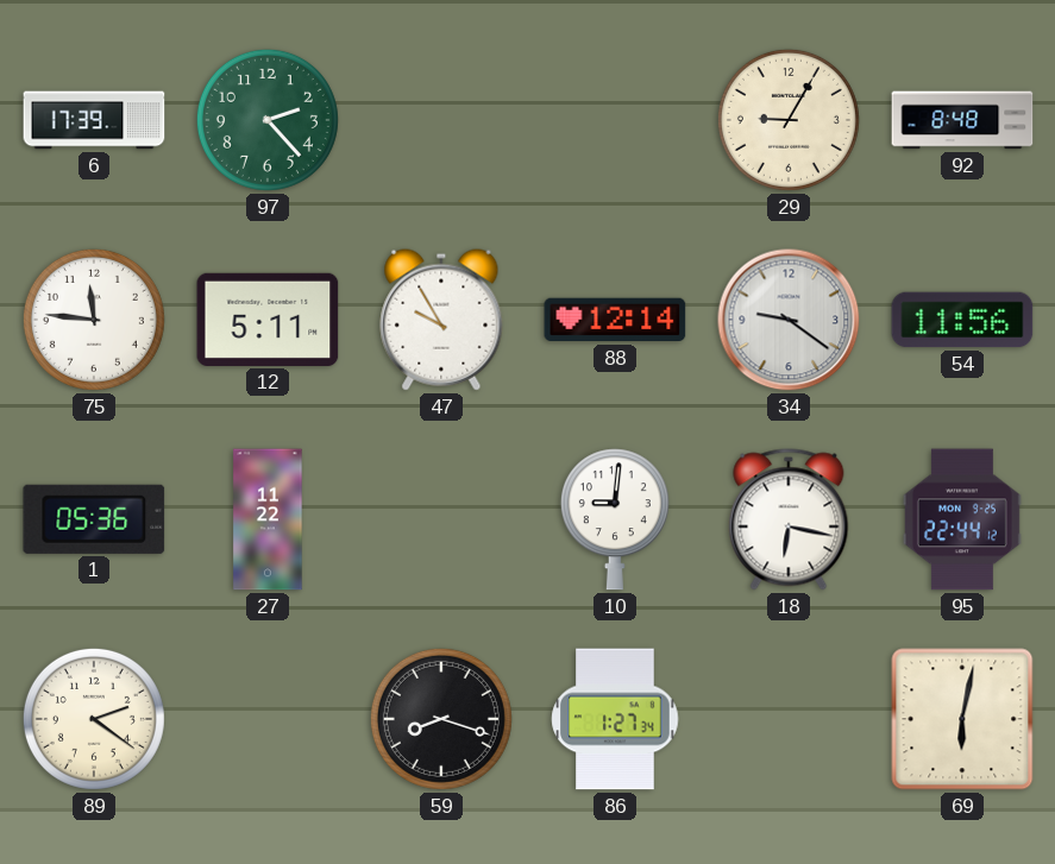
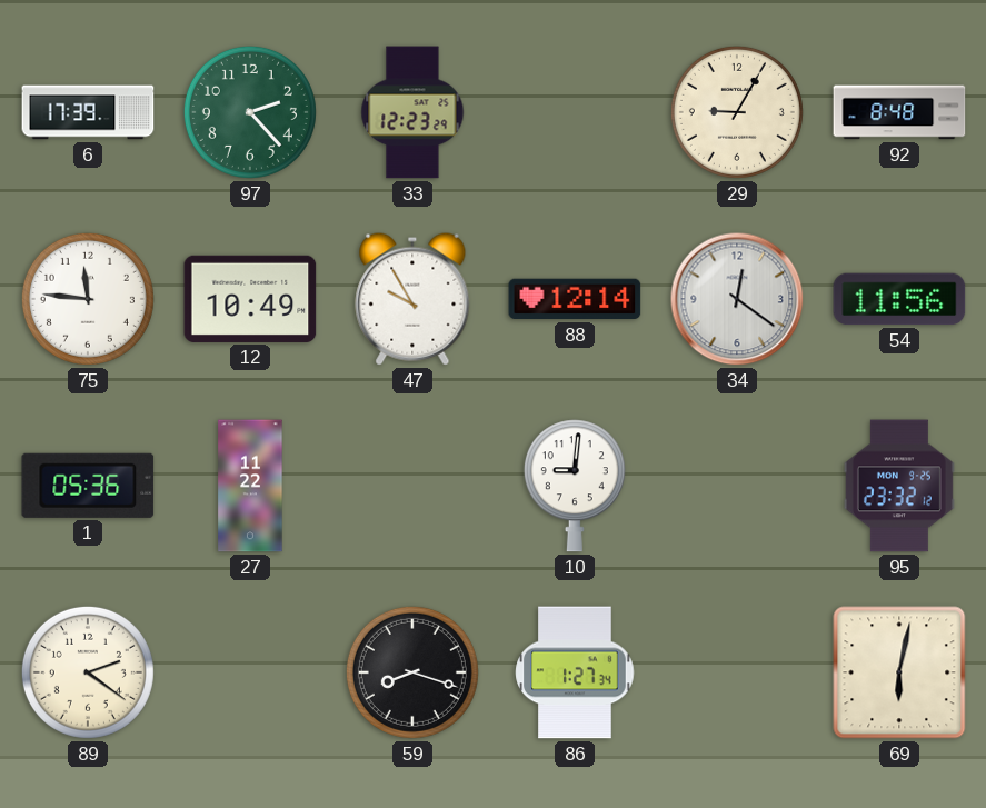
33: none -> 12:23 (412, 112)
12: 5:11 -> 10:49 (250, 299)
34: 9:21 -> 12:21 (737, 299)
18: 6:17 -> none (789, 519)
95: 22:44 -> 23:32 (899, 486)
